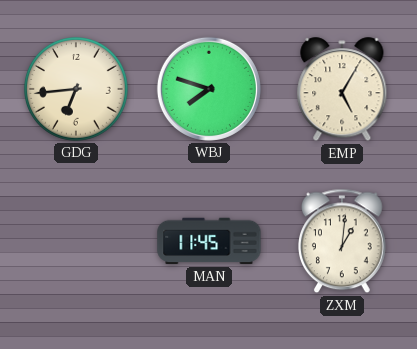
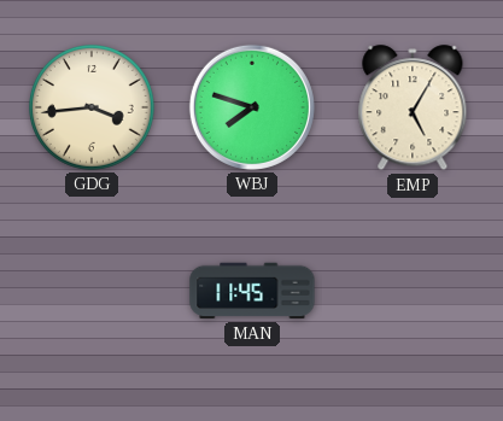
GDG: 6:44 -> 3:44 (93, 109)
ZXM: 1:01 -> none (343, 241)
